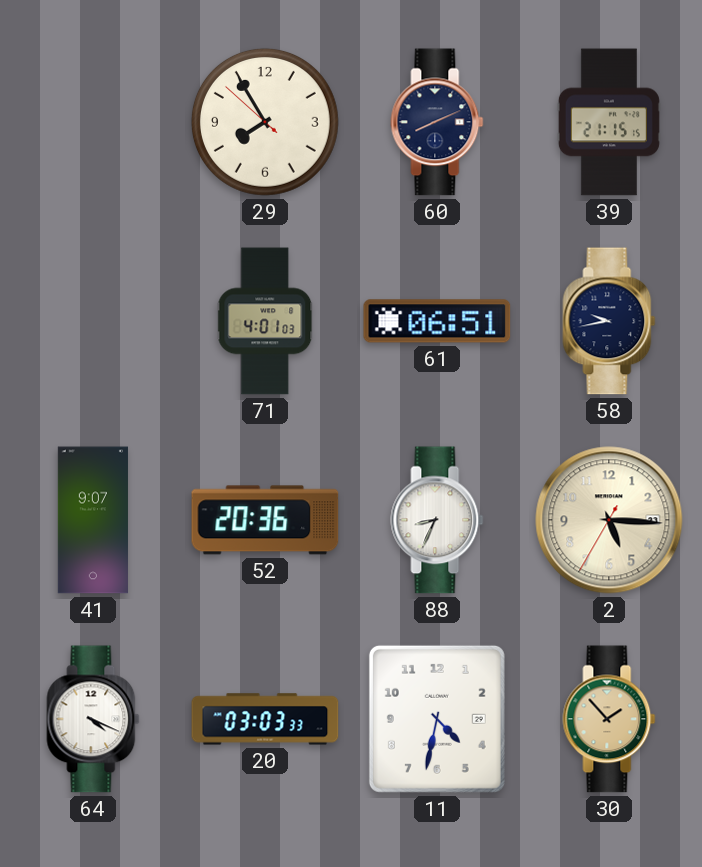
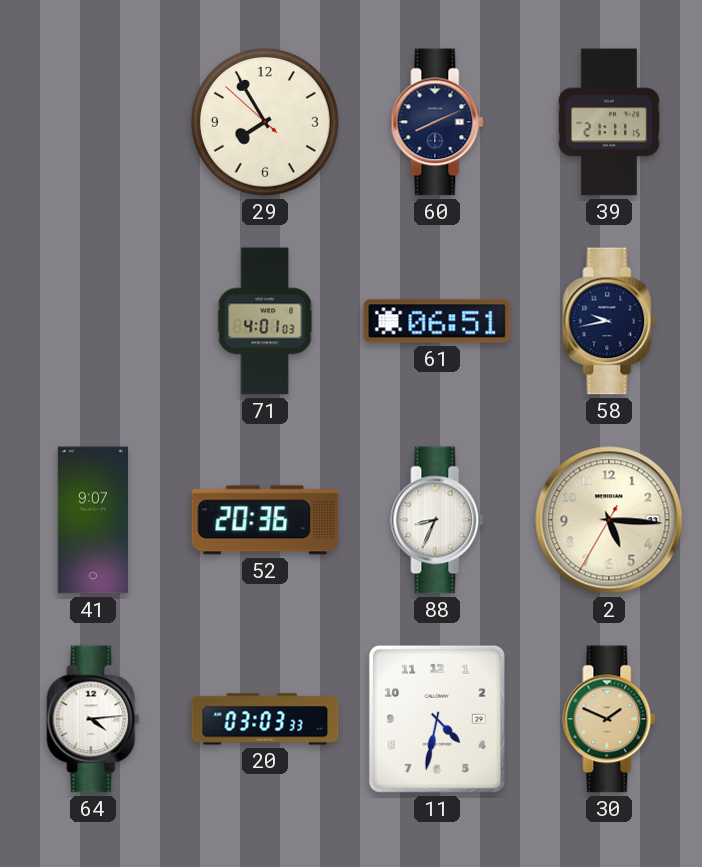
39: 21:15 -> 21:11 (609, 122)
64: 4:19 -> 4:14 (93, 719)
30: 1:53 -> 1:49 (609, 719)
